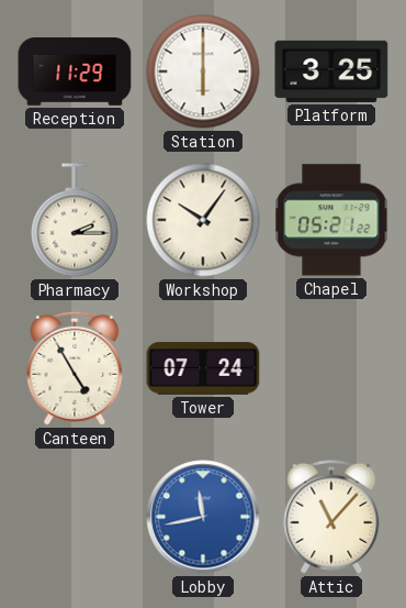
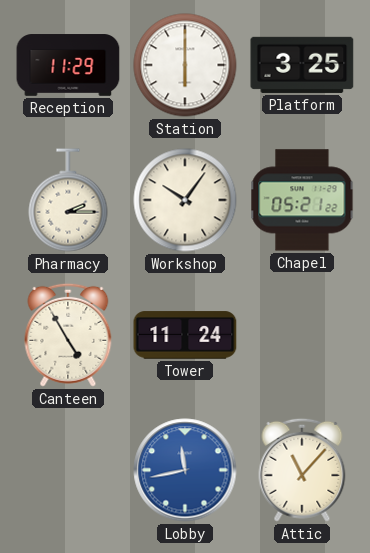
Tower: 07:24 -> 11:24 (185, 335)
